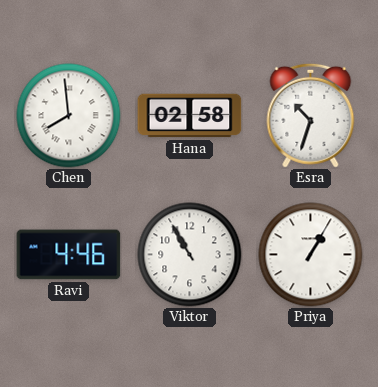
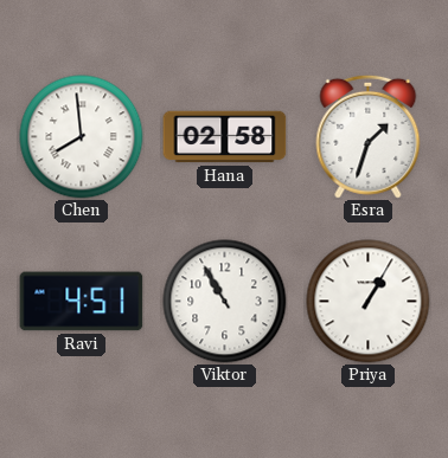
Esra: 10:33 -> 1:33 (369, 136)
Ravi: 4:46 -> 4:51 (82, 302)
